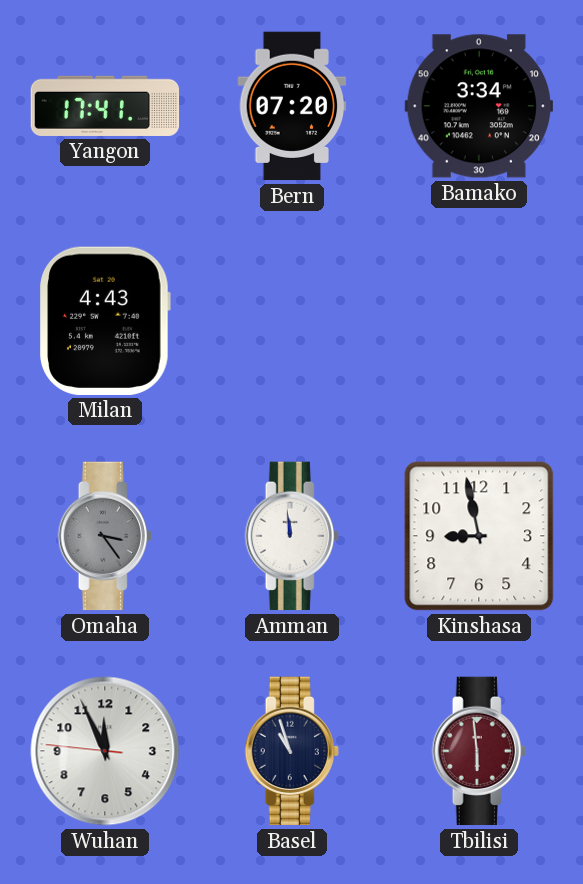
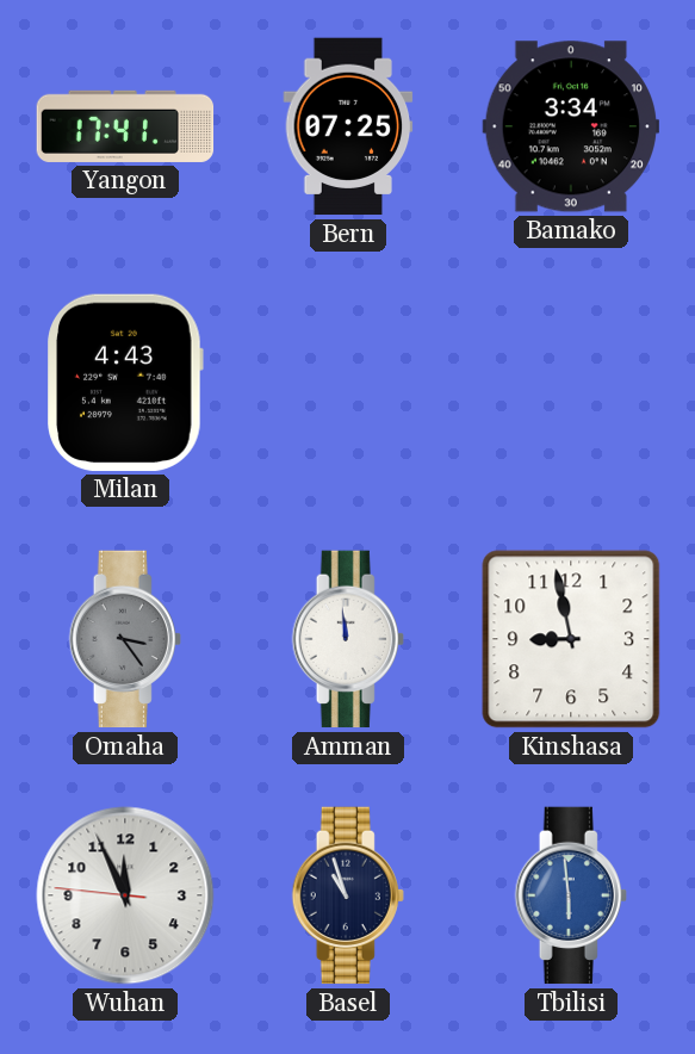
Bern: 07:20 -> 07:25 (348, 126)
Tbilisi dial: burgundy -> blue (571, 895)
